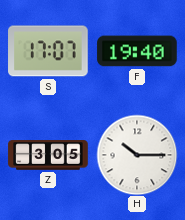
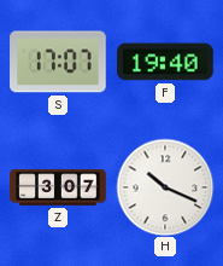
Z: 3:05 -> 3:07 (58, 187)
H: 10:15 -> 10:19 (165, 187)
